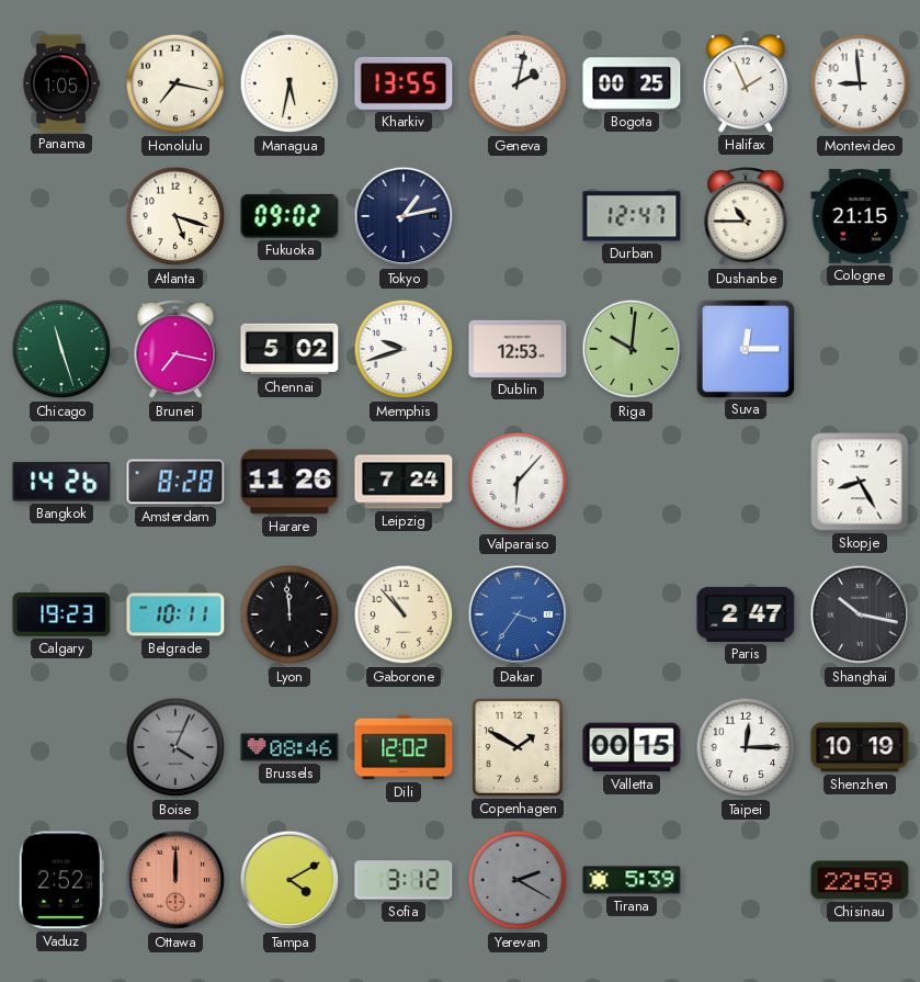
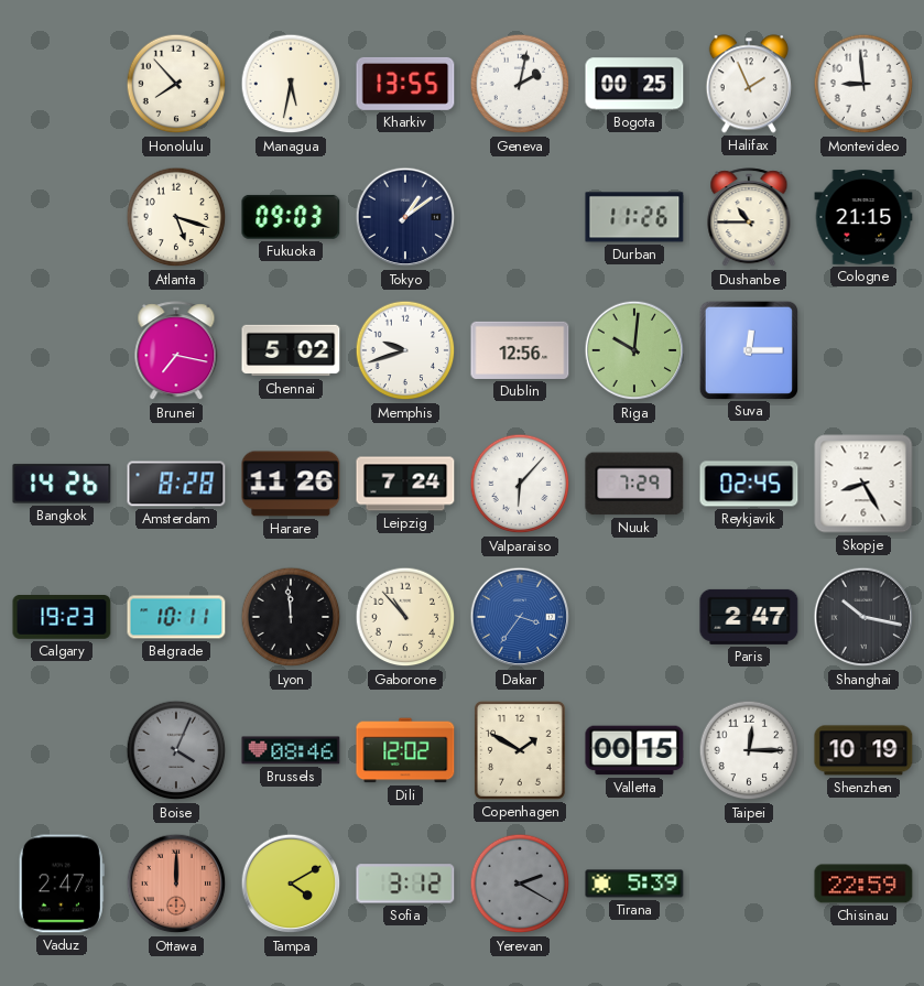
Panama: 1:05 -> none (63, 83)
Honolulu: 7:17 -> 7:53 (176, 84)
Fukuoka: 09:02 -> 09:03 (291, 217)
Tokyo: 1:13 -> 1:09 (405, 217)
Durban: 12:47 -> 11:26 (634, 217)
Chicago: 11:27 -> none (61, 349)
Dublin: 12:53 -> 12:56 (520, 350)
Nuuk: none -> 7:29 (634, 484)
Reykjavik: none -> 02:45 (749, 484)
Vaduz: 2:52 -> 2:47 (62, 884)
